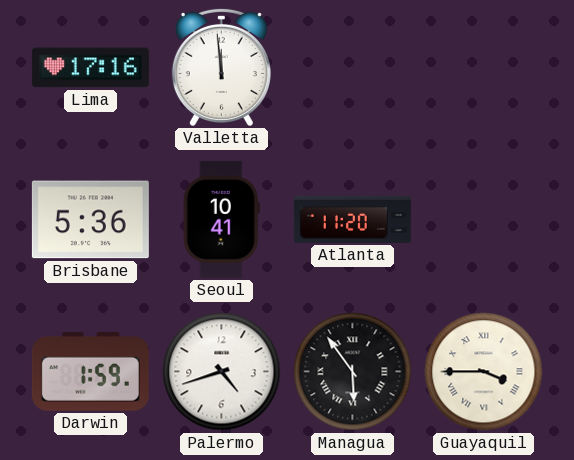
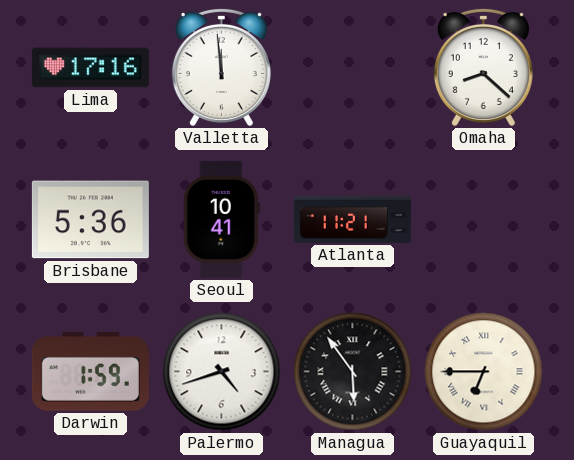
Omaha: none -> 8:22 (483, 67)
Atlanta: 11:20 -> 11:21 (352, 219)
Guayaquil: 3:45 -> 6:45 (484, 372)
